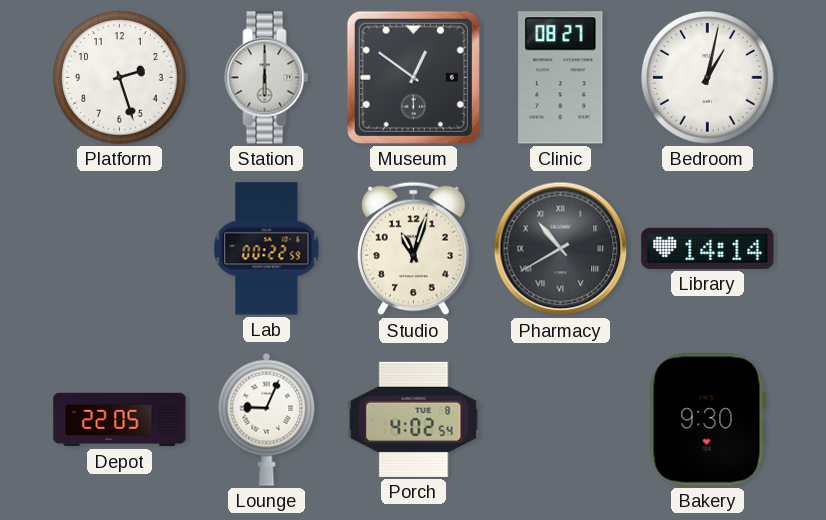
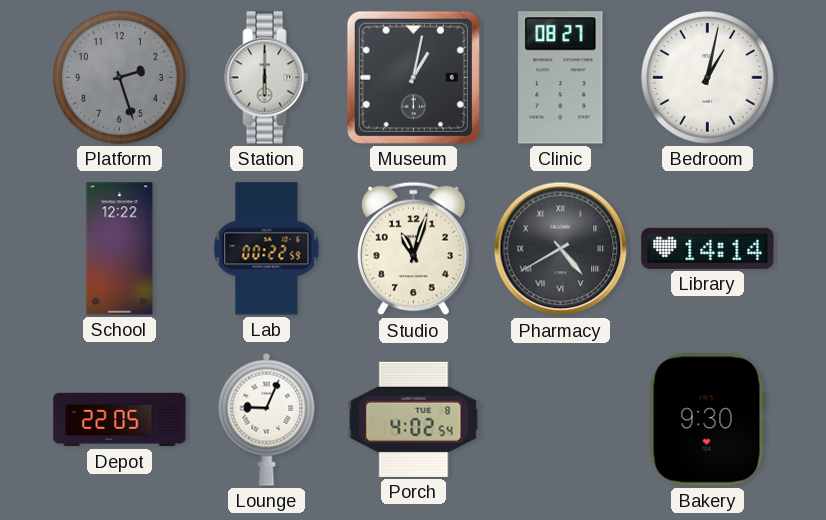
Platform dial: white -> grey (120, 78)
Museum: 12:51 -> 1:02 (413, 77)
School: none -> 12:22 (120, 249)
Pharmacy: 10:40 -> 4:40 (561, 249)
